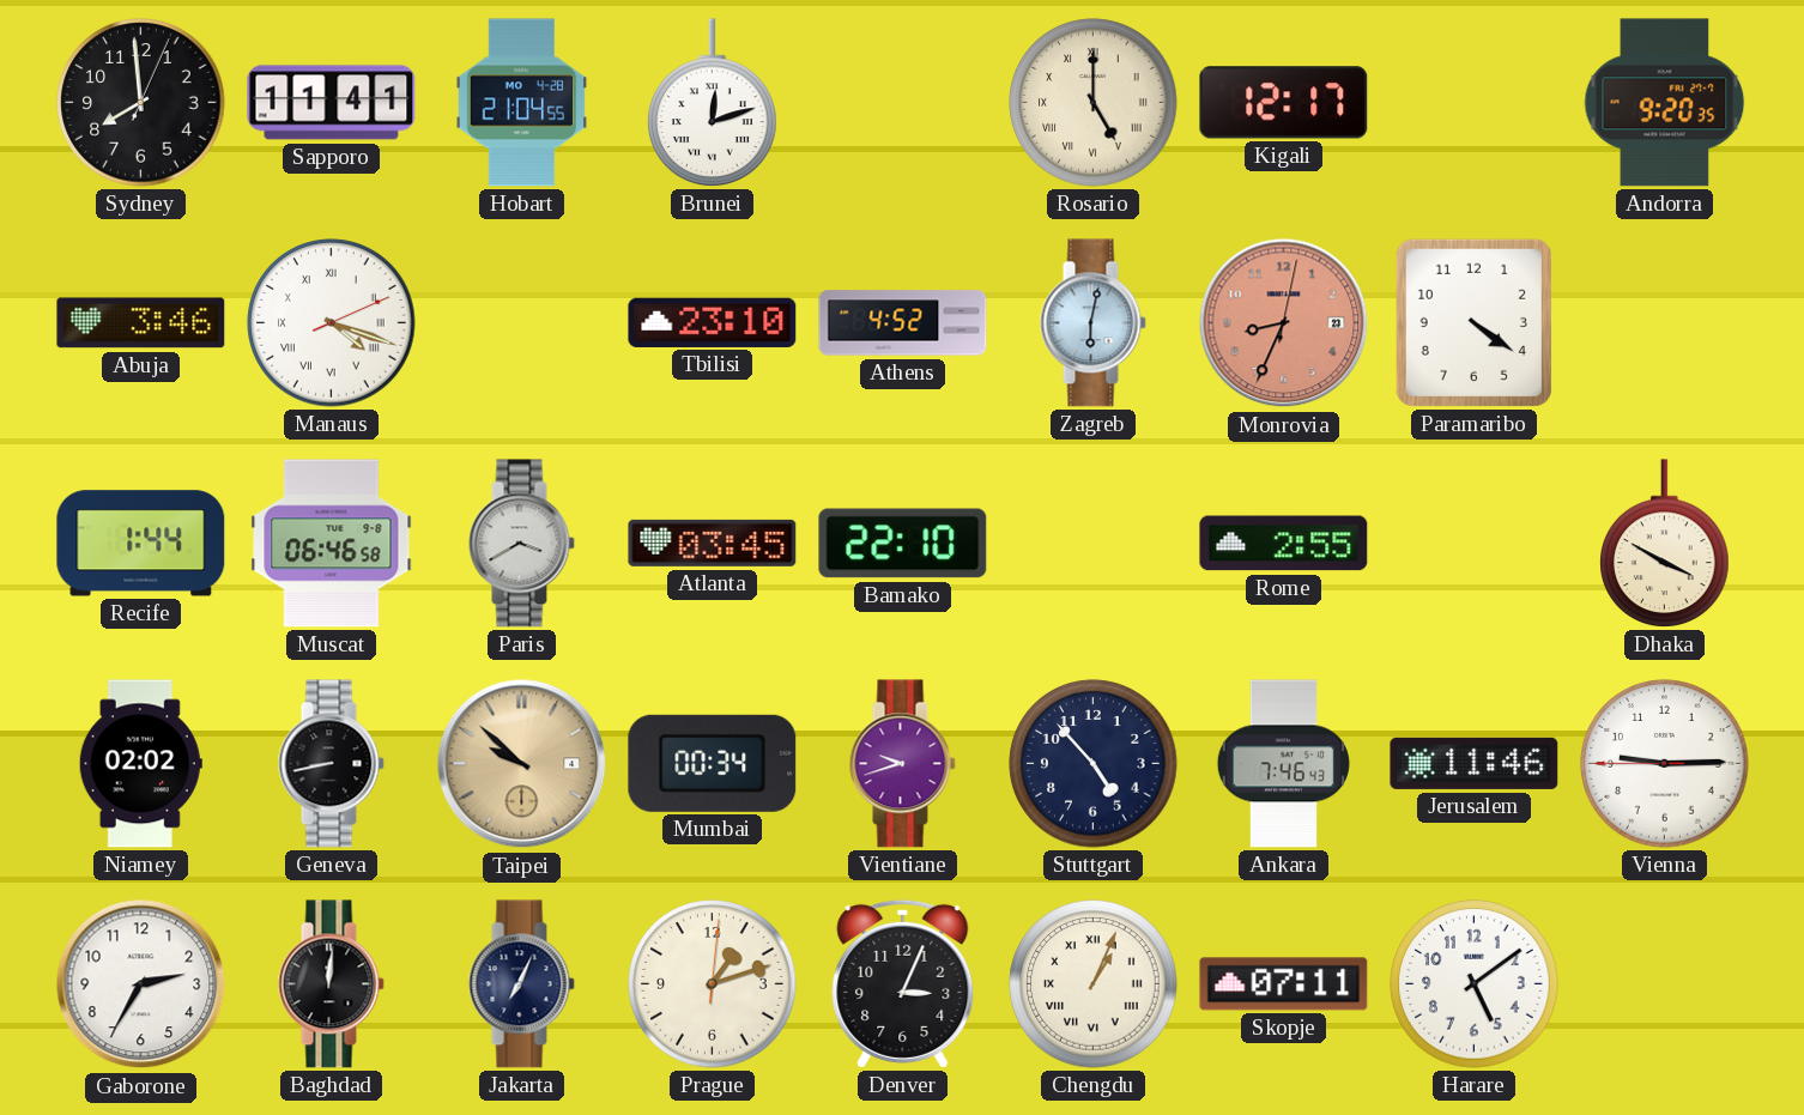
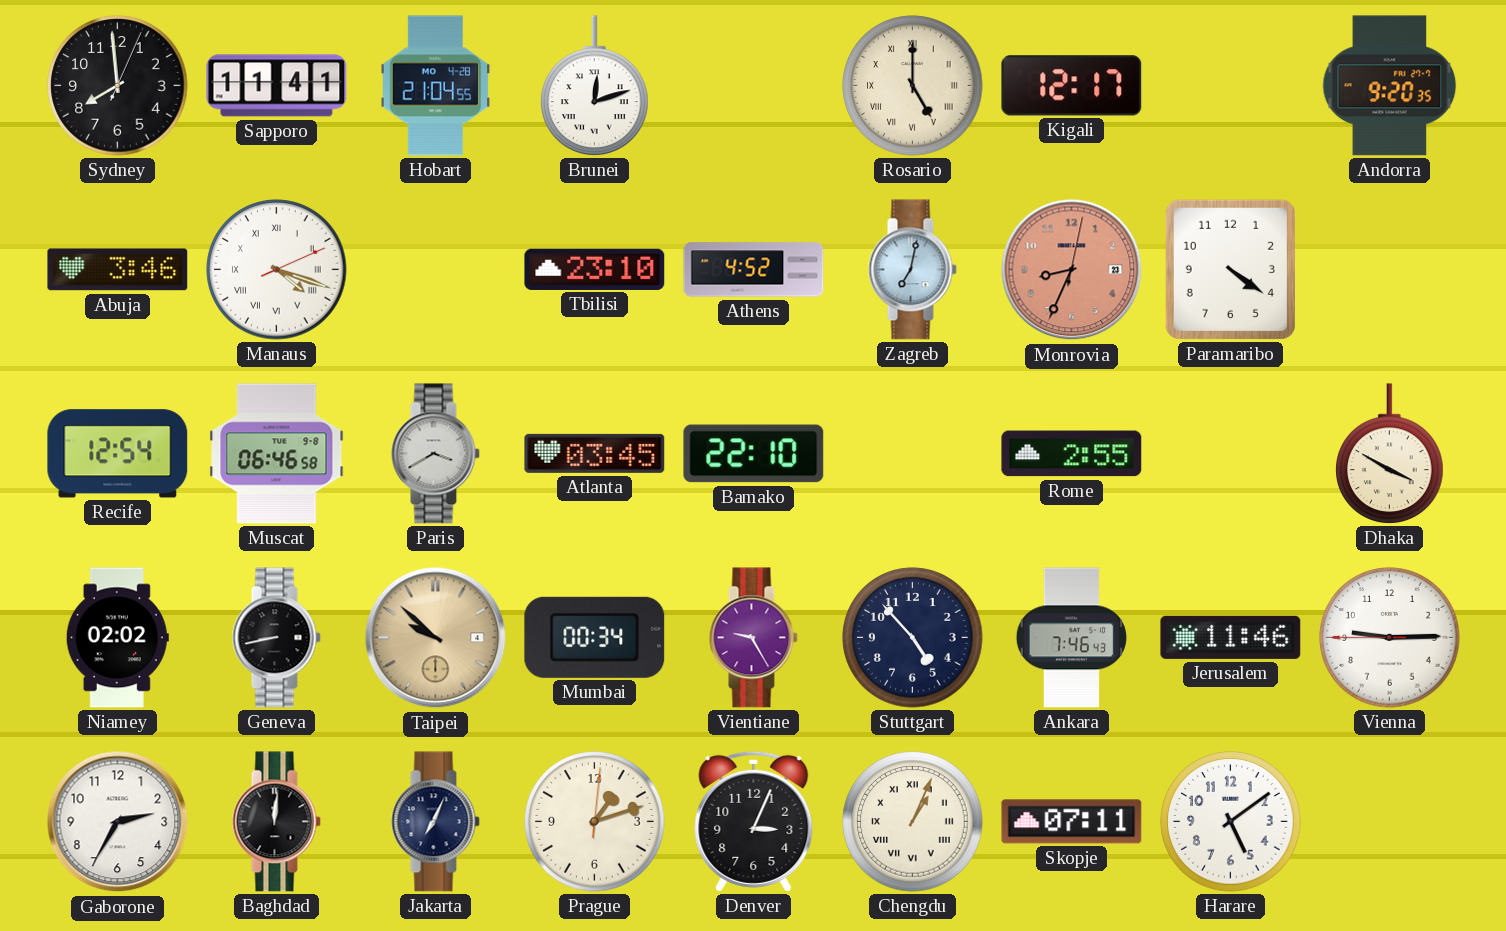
Zagreb: 6:02 -> 7:02 (912, 270)
Recife: 1:44 -> 12:54 (118, 454)
Vientiane: 9:42 -> 9:25 (753, 638)
